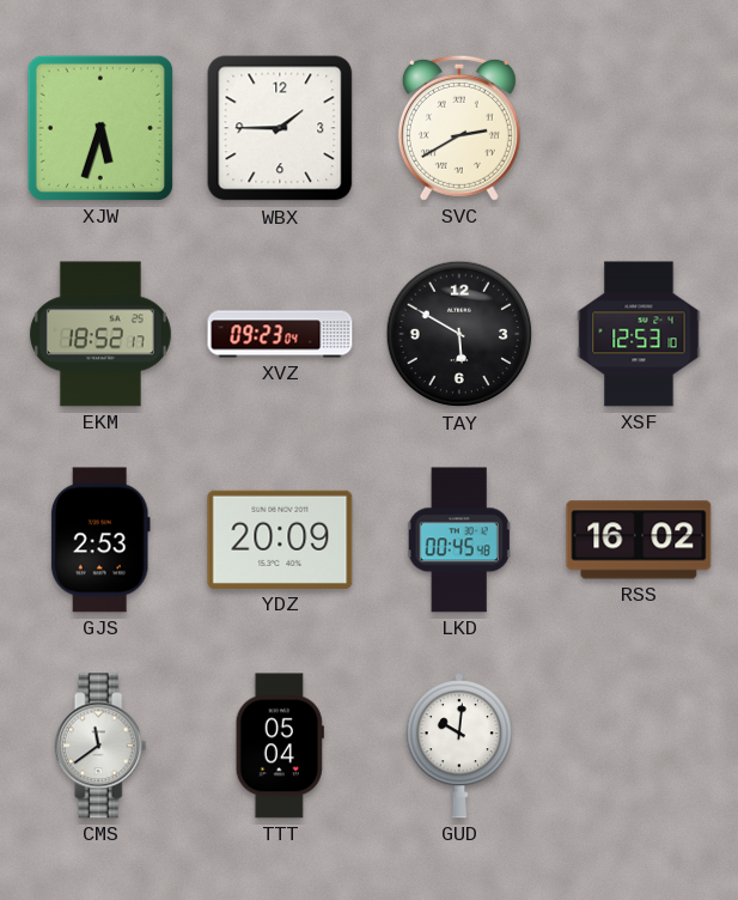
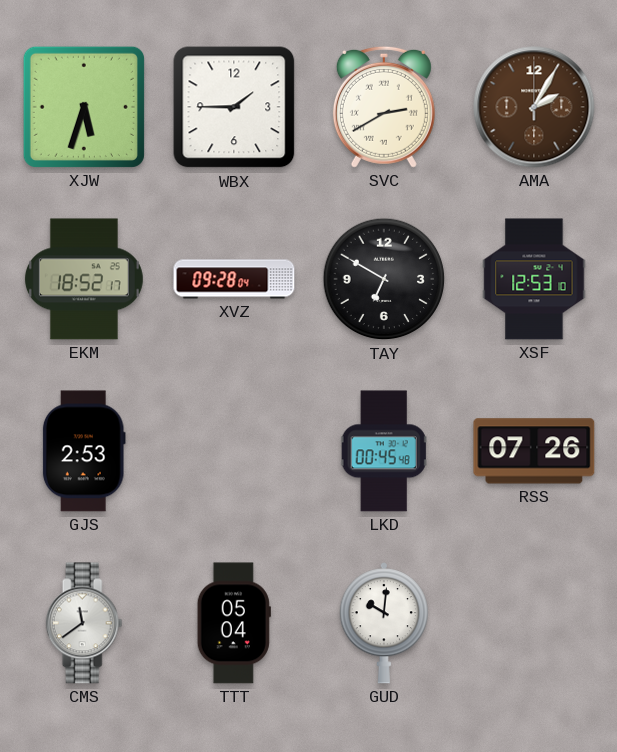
AMA: none -> 2:05 (534, 107)
XVZ: 09:23 -> 09:28 (234, 279)
TAY: 5:50 -> 6:50 (384, 279)
YDZ: 20:09 -> none (280, 540)
RSS: 16:02 -> 07:26 (534, 451)
